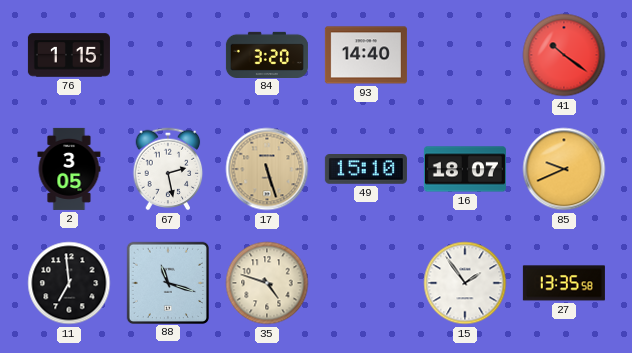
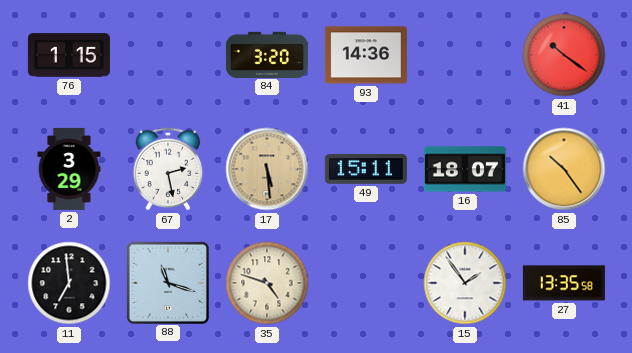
93: 14:40 -> 14:36 (366, 55)
2: 3:05 -> 3:29 (69, 169)
17: 5:27 -> 5:29 (267, 169)
49: 15:10 -> 15:11 (366, 169)
85: 9:41 -> 10:24 (564, 169)
